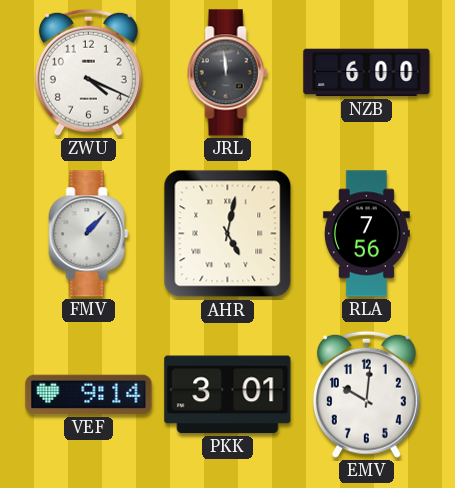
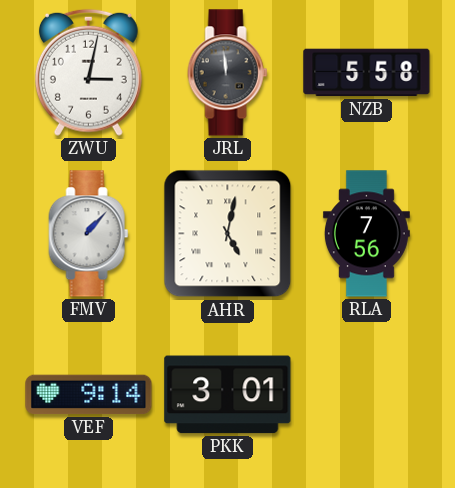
ZWU: 4:19 -> 3:02 (88, 72)
NZB: 6:00 -> 5:58 (367, 73)
EMV: 10:01 -> none (366, 394)
